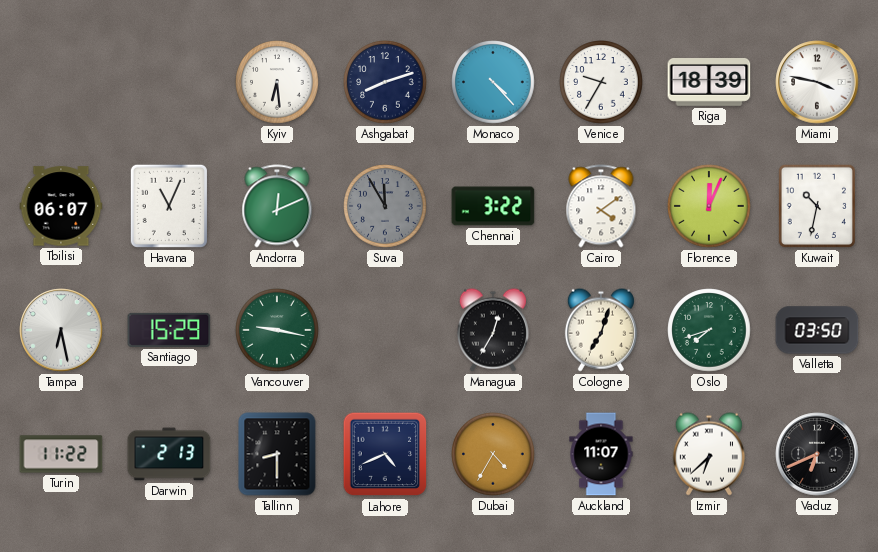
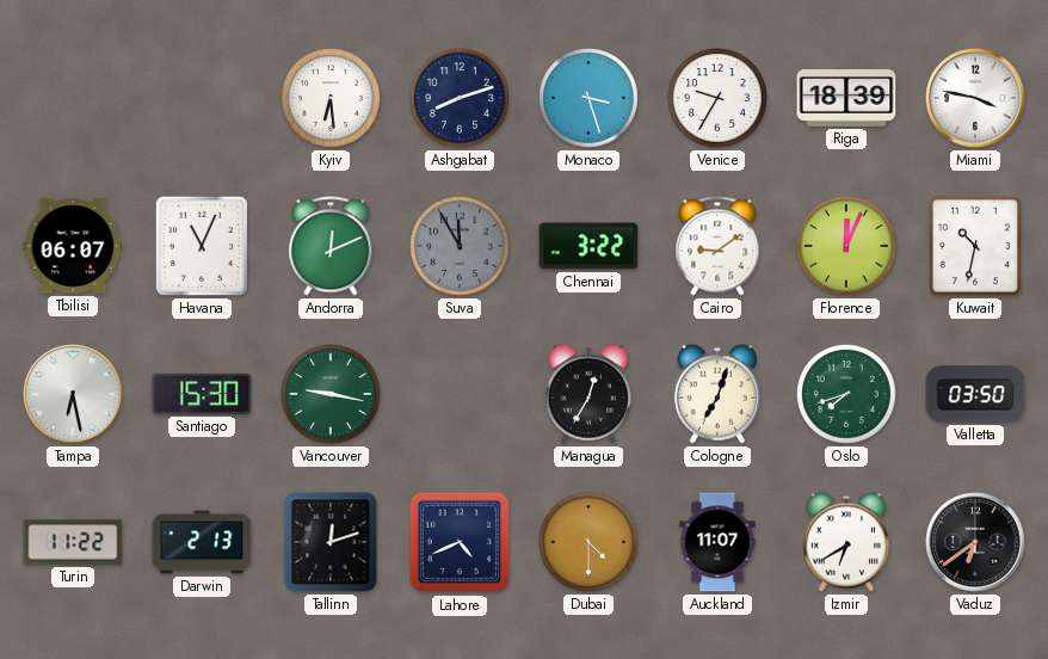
Monaco: 4:23 -> 3:27 (588, 98)
Cairo: 4:09 -> 9:09 (717, 246)
Santiago: 15:29 -> 15:30 (202, 394)
Tallinn: 8:30 -> 12:12 (331, 542)
Dubai: 4:35 -> 4:30 (588, 542)
Izmir: 6:38 -> 6:40 (846, 542)
Vaduz: 6:41 -> 6:39 (975, 542)
